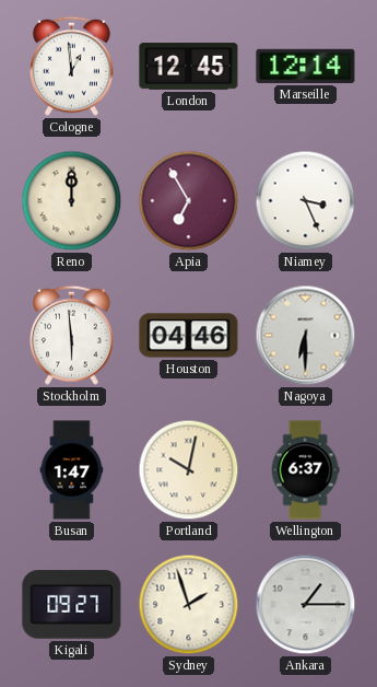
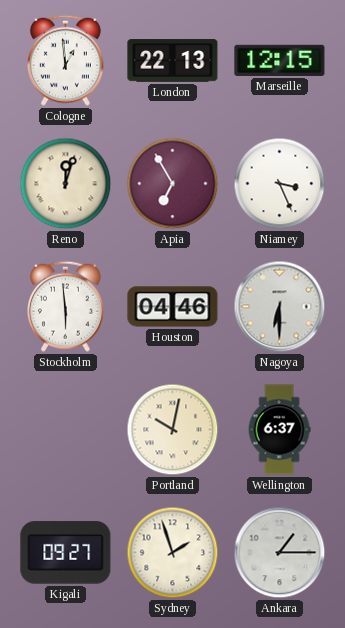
London: 12:45 -> 22:13 (173, 61)
Marseille: 12:14 -> 12:15 (280, 60)
Reno: 12:00 -> 12:03 (66, 184)
Busan: 1:47 -> none (72, 470)
